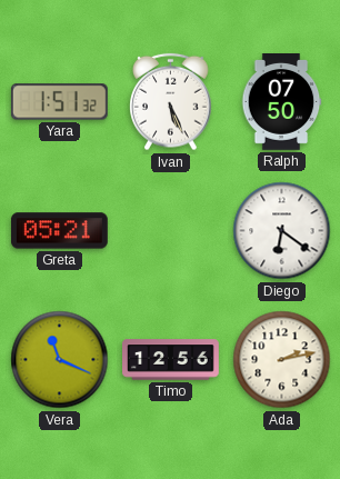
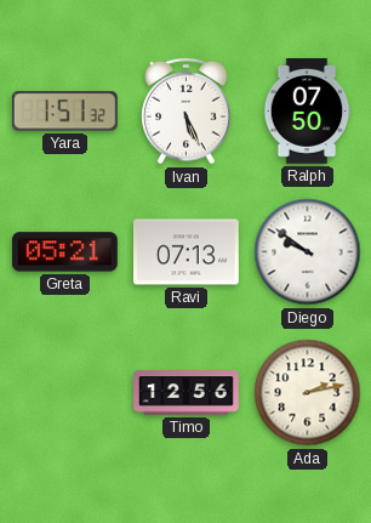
Ravi: none -> 07:13 (187, 252)
Diego: 6:21 -> 9:51 (308, 252)
Vera: 11:19 -> none (60, 360)
